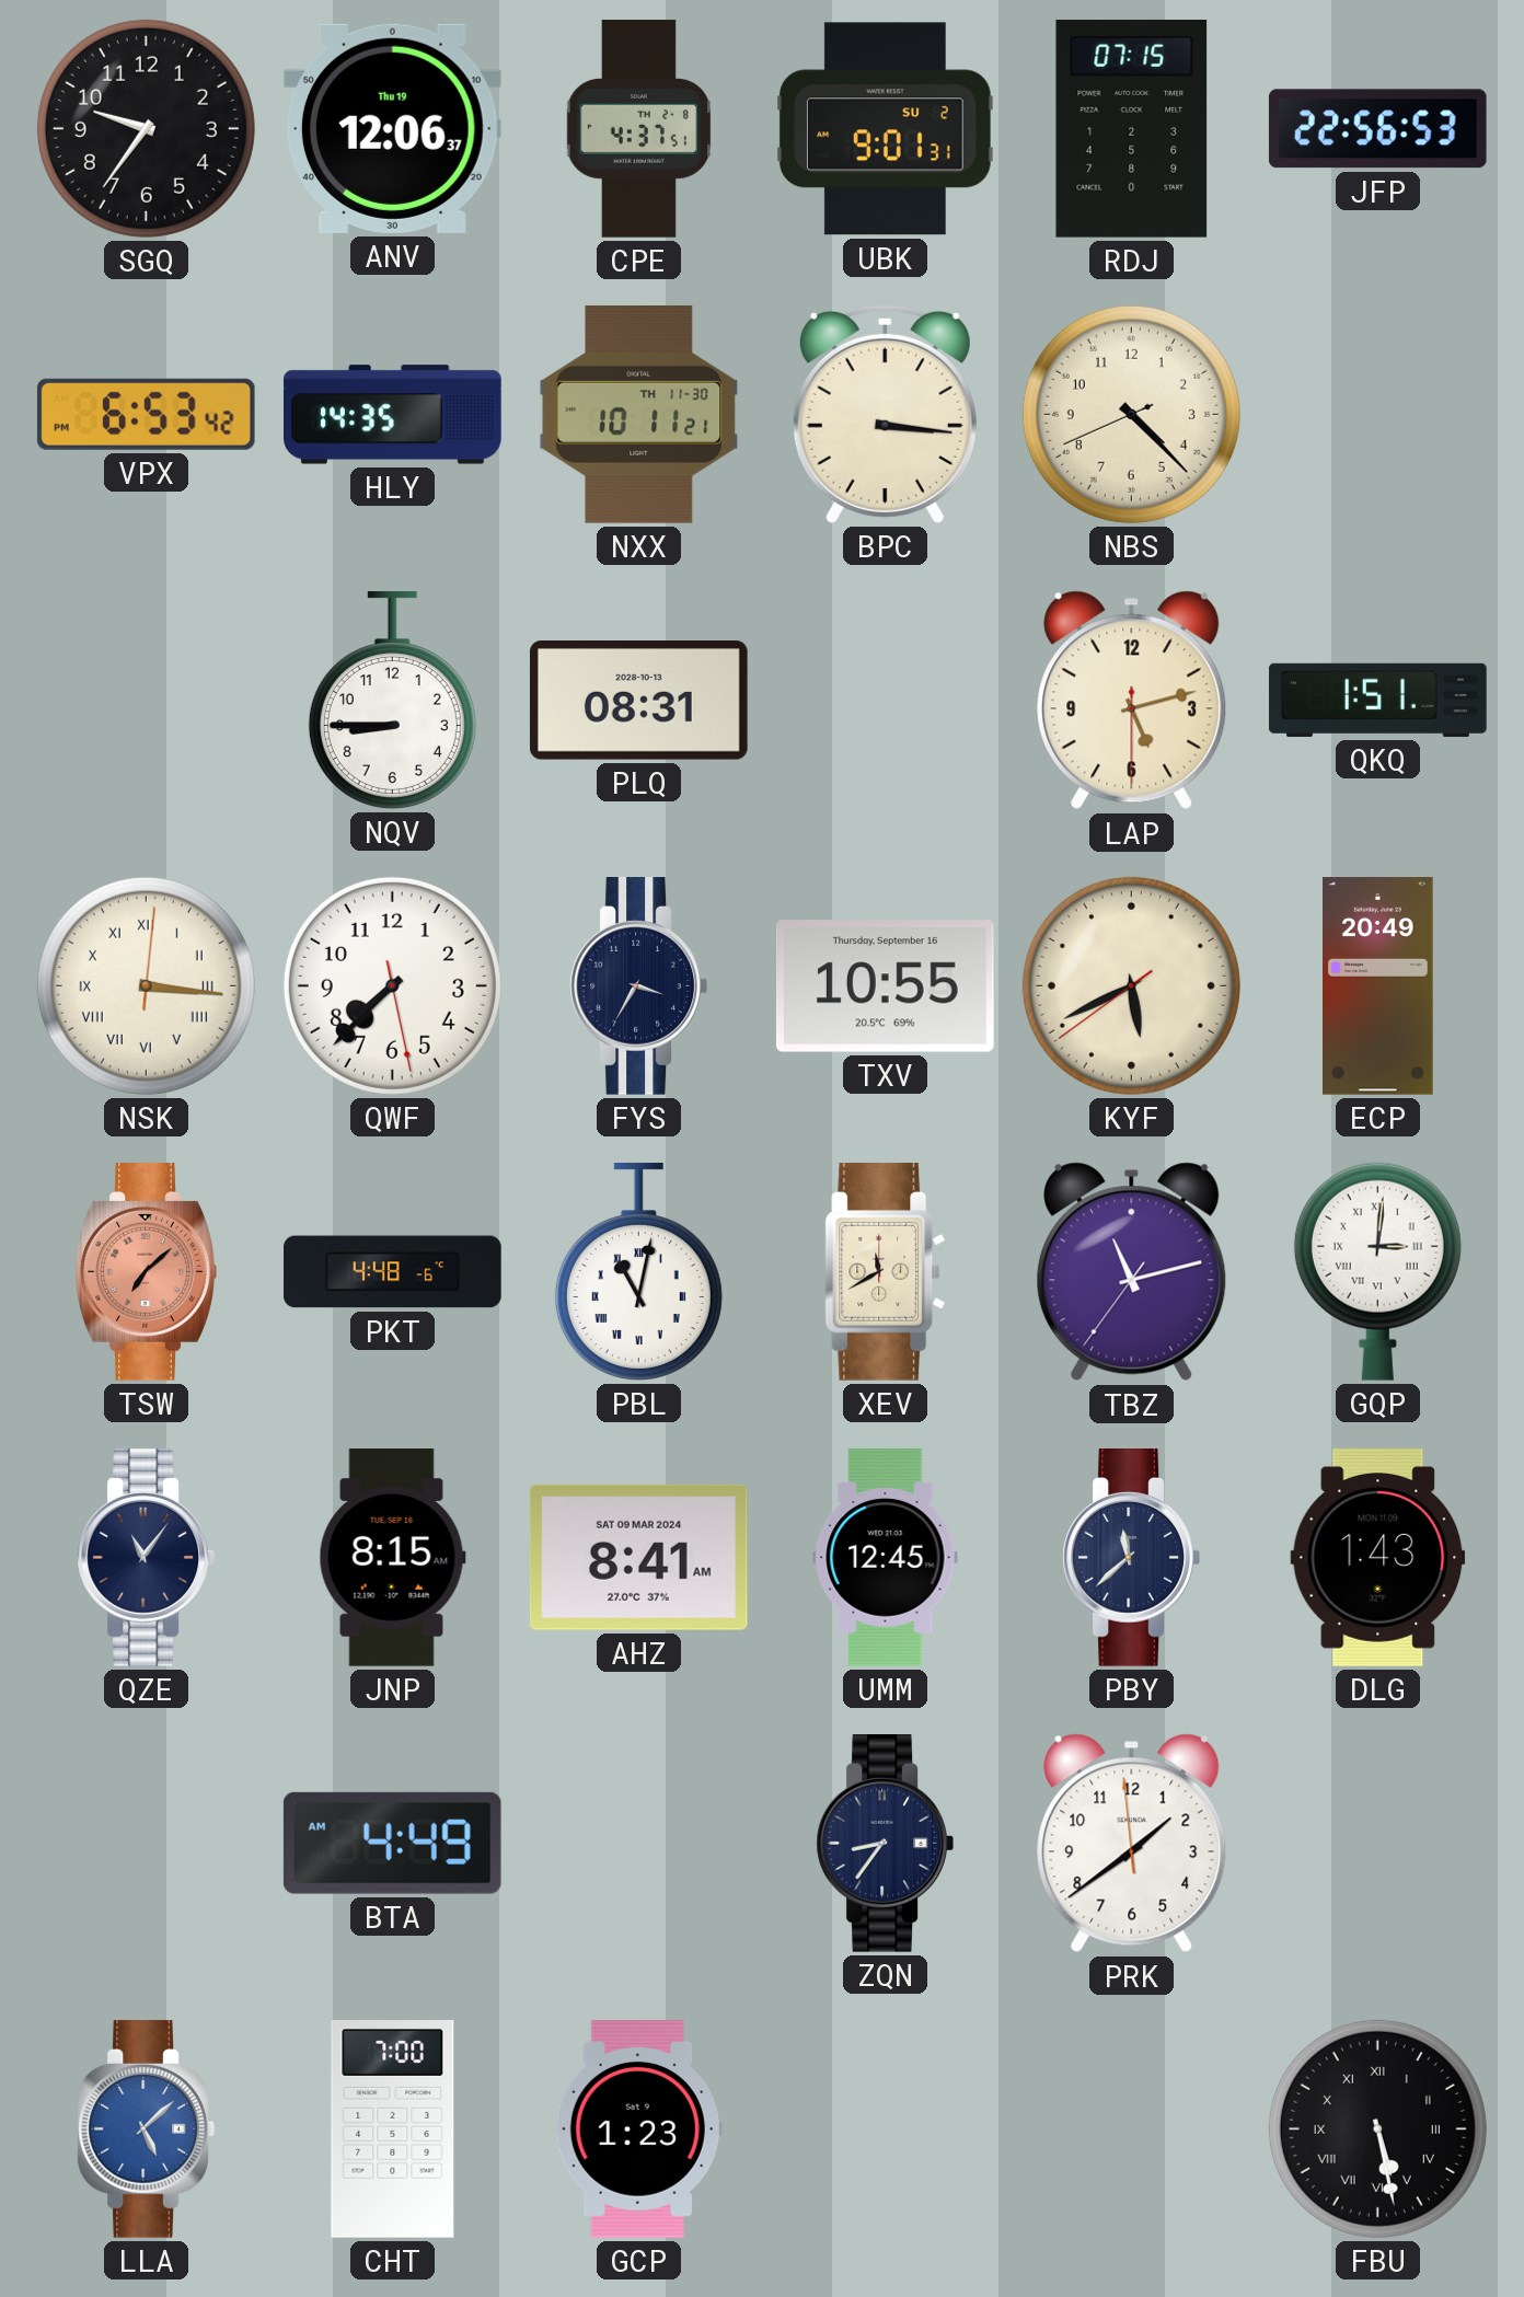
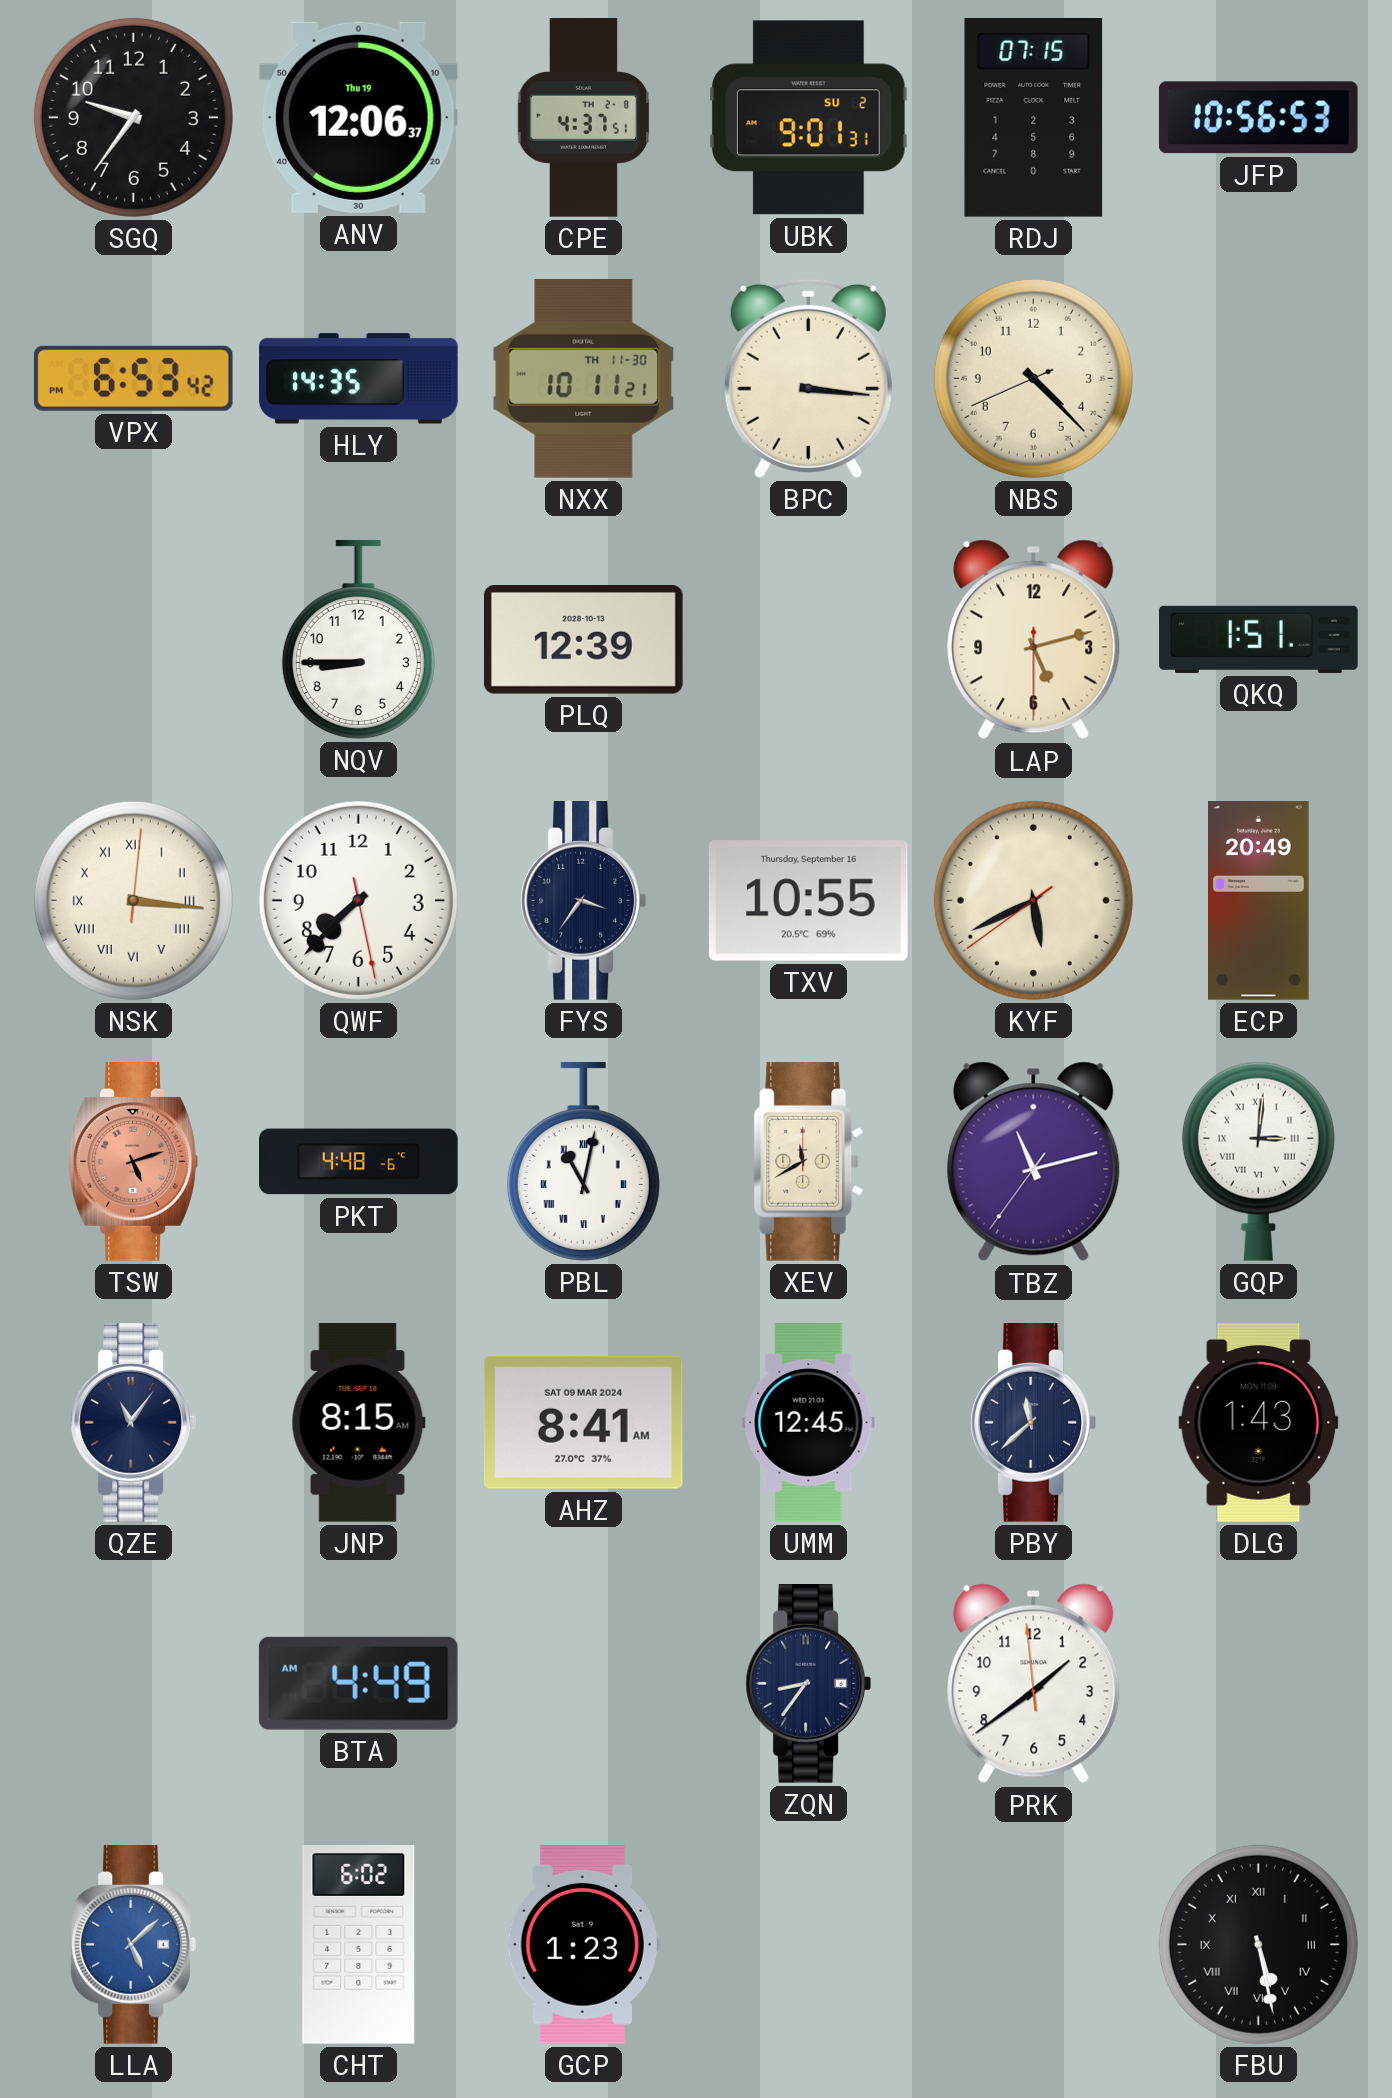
JFP: 22:56 -> 10:56 (1258, 118)
PLQ: 08:31 -> 12:39 (583, 640)
FYS: 3:35 -> 3:36 (583, 901)
TSW: 7:08 -> 5:12 (133, 1162)
CHT: 7:00 -> 6:02 (359, 1945)
